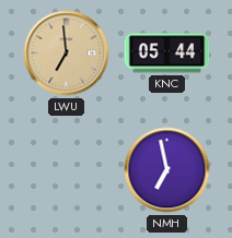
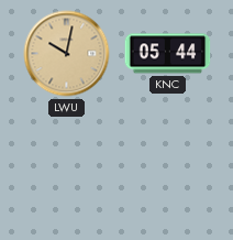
LWU: 6:59 -> 10:02 (67, 54)
NMH: 6:58 -> none (167, 170)
